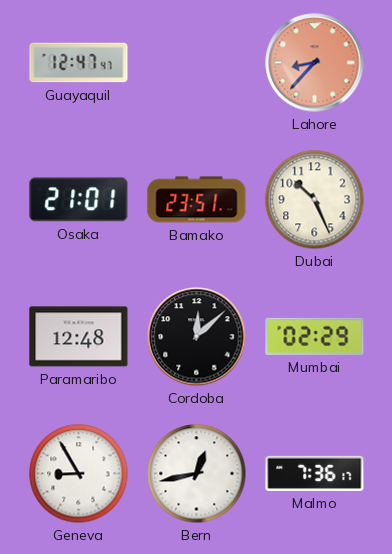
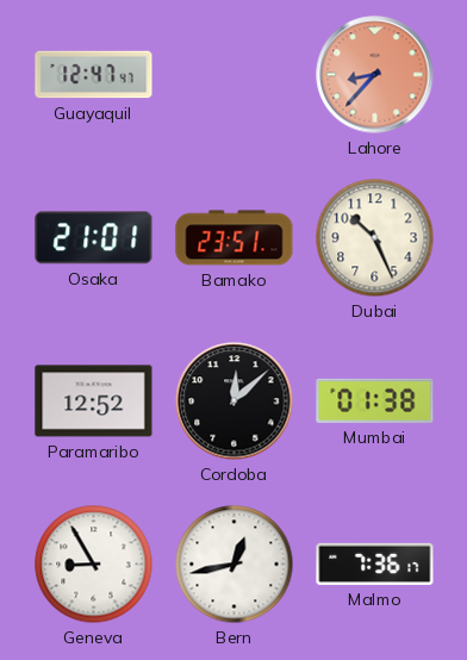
Paramaribo: 12:48 -> 12:52 (94, 401)
Mumbai: 02:29 -> 01:38 (375, 400)
